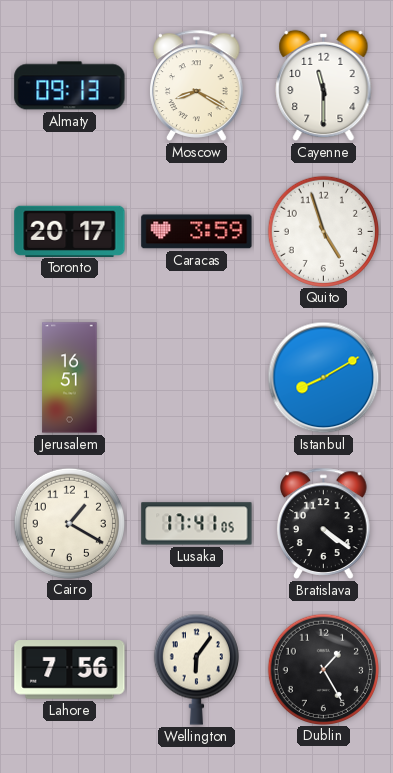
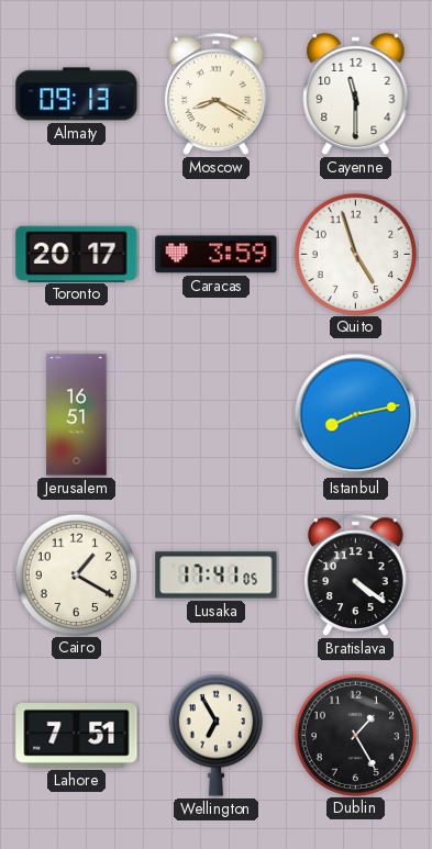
Istanbul: 8:10 -> 8:13 (356, 415)
Lahore: 7:56 -> 7:51 (77, 736)
Wellington: 6:06 -> 6:55 (215, 735)
